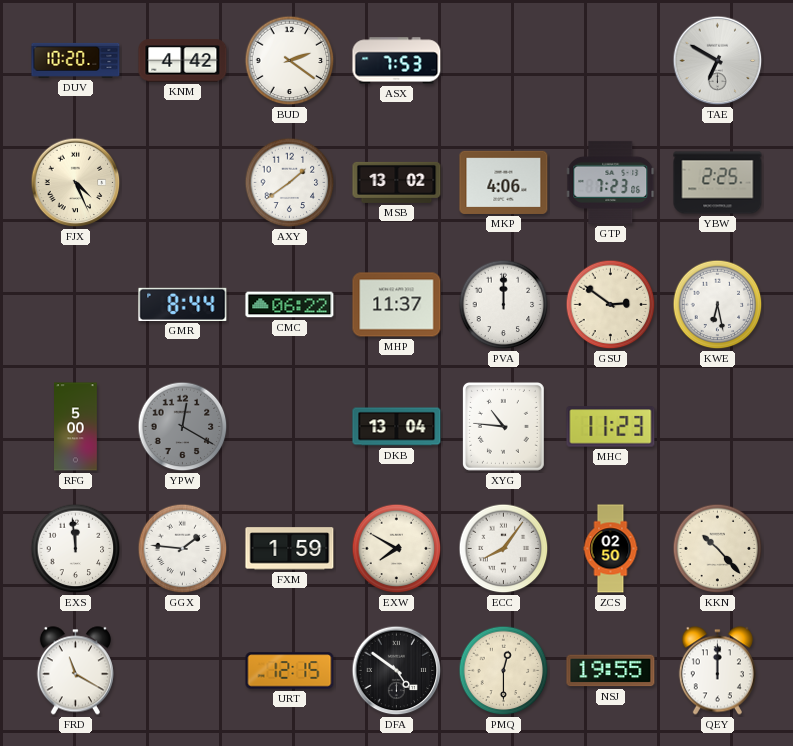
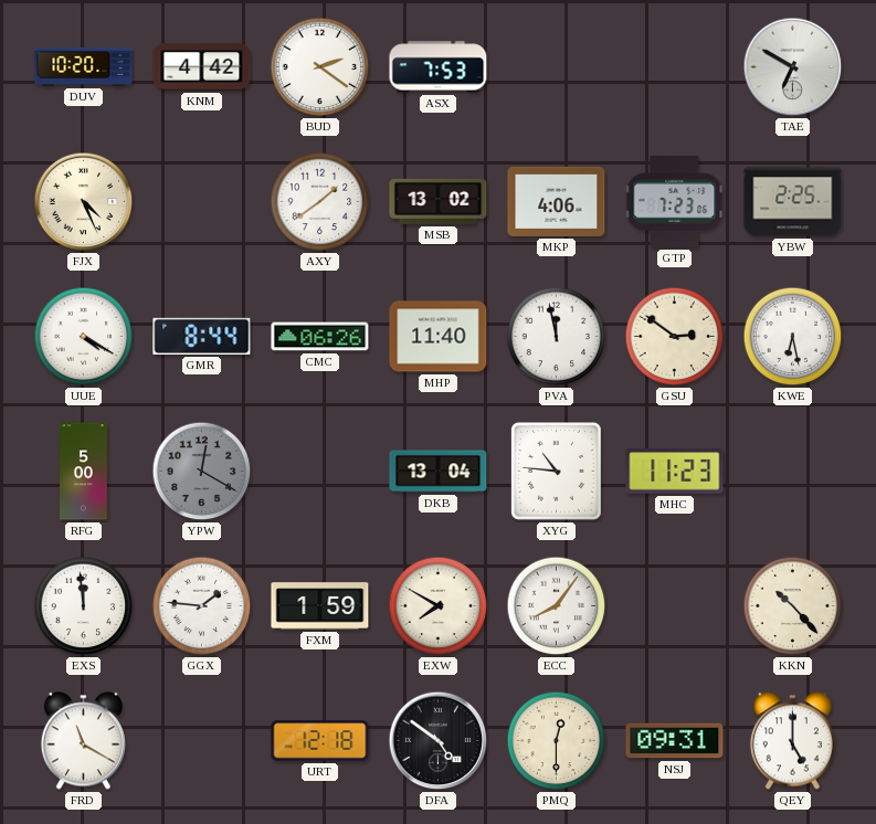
UUE: none -> 4:20 (84, 337)
CMC: 06:22 -> 06:26 (320, 337)
MHP: 11:37 -> 11:40 (439, 337)
PVA: 12:00 -> 11:58 (557, 337)
ZCS: 02:50 -> none (611, 549)
URT: 12:15 -> 12:18 (320, 741)
NSJ: 19:55 -> 09:31 (675, 741)
QEY: 12:00 -> 5:00 (792, 741)
